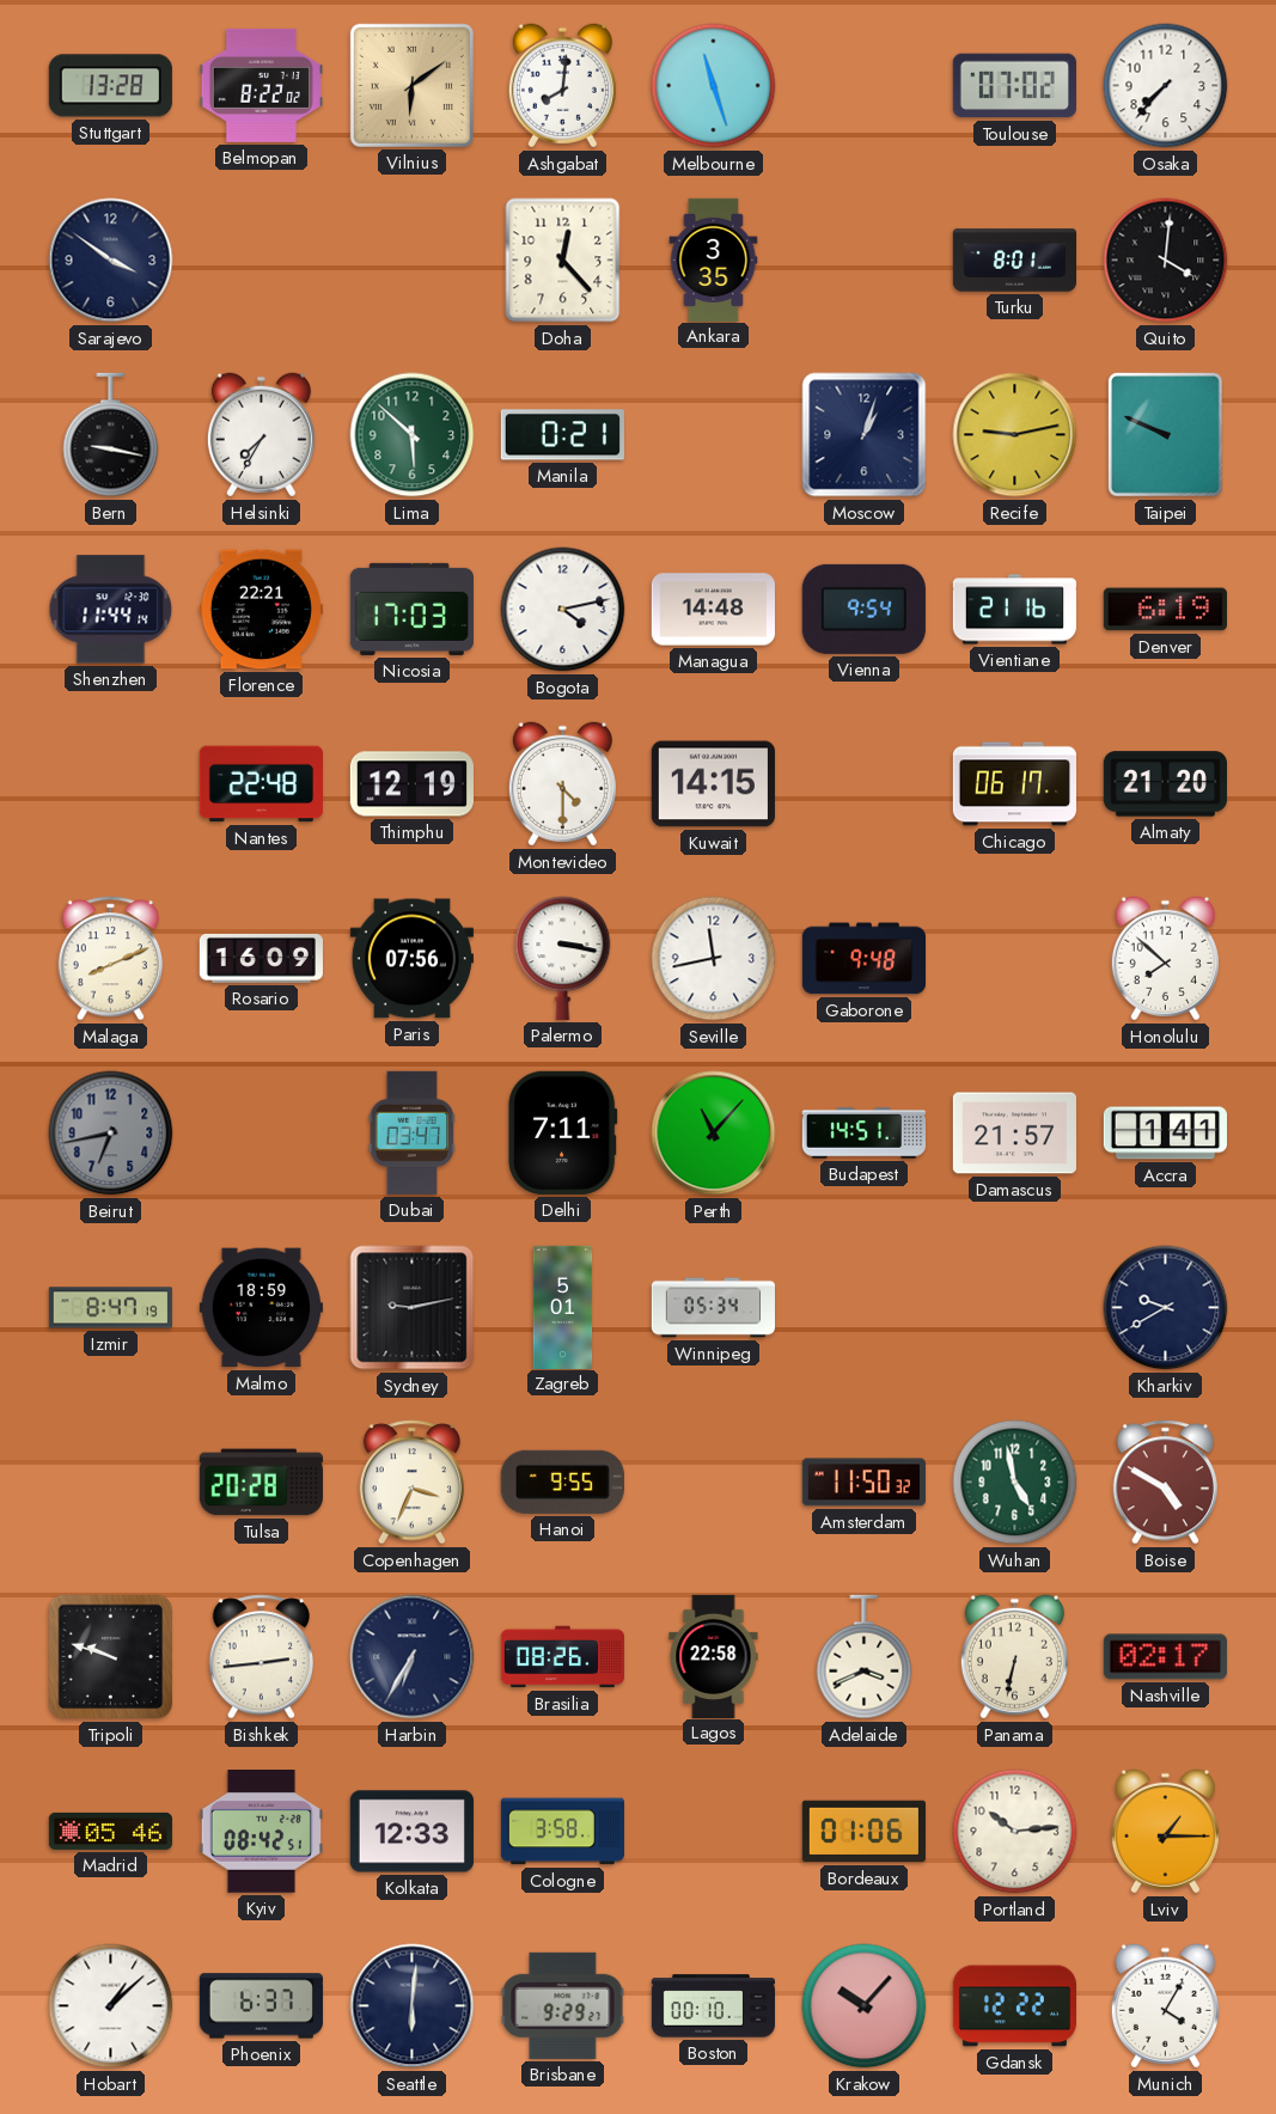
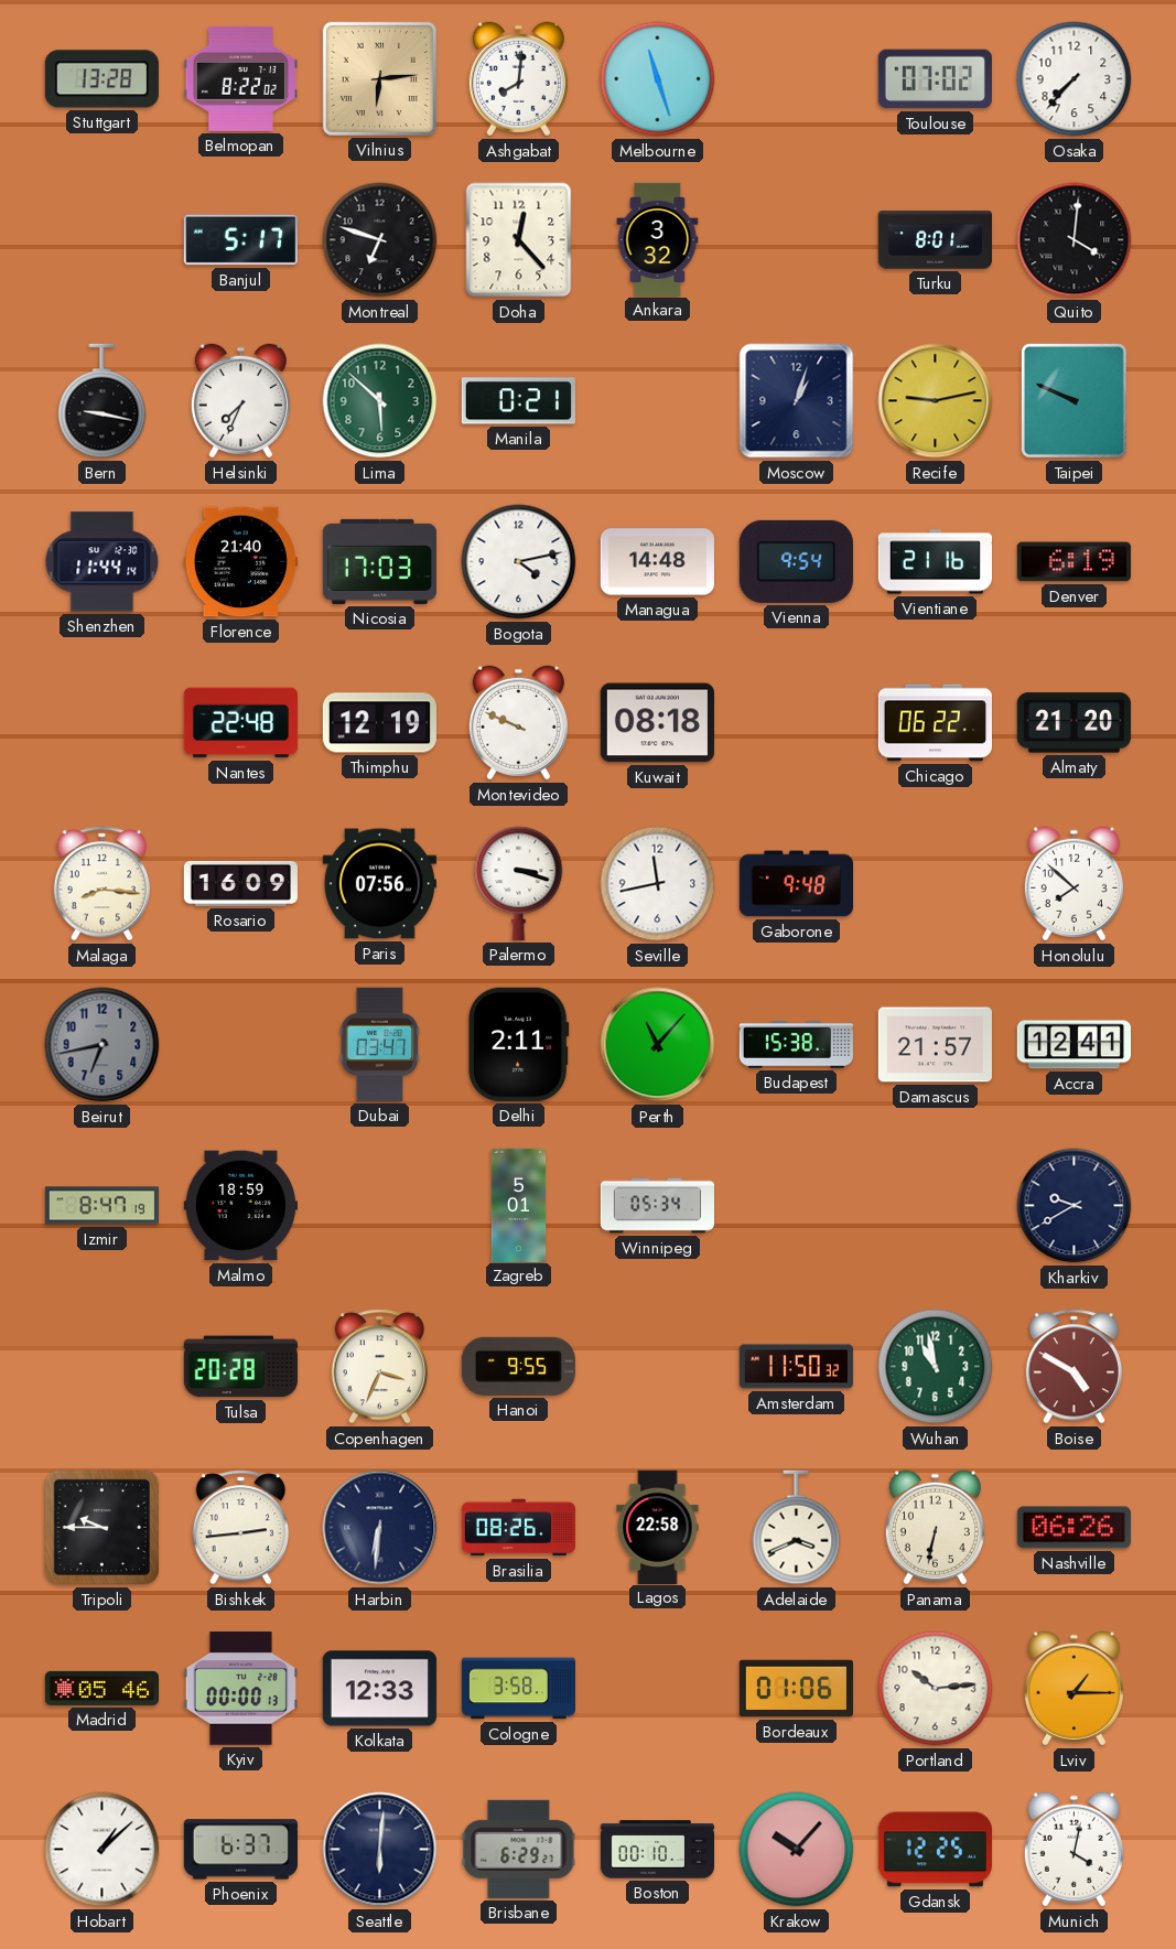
Vilnius: 6:09 -> 6:14 (379, 78)
Sarajevo: 3:51 -> none (111, 261)
Banjul: none -> 5:17 (240, 240)
Montreal: none -> 6:48 (380, 240)
Ankara: 3:35 -> 3:32 (658, 239)
Helsinki: 7:35 -> 7:34 (240, 401)
Florence: 22:21 -> 21:40 (240, 562)
Montevideo: 4:30 -> 9:49 (518, 723)
Kuwait: 14:15 -> 08:18 (657, 723)
Chicago: 06:17 -> 06:22 (935, 723)
Malaga: 8:11 -> 8:16 (101, 884)
Palermo: 3:17 -> 3:18 (519, 883)
Delhi: 7:11 -> 2:11 (519, 1044)
Budapest: 14:51 -> 15:38 (796, 1045)
Accra: 1:41 -> 12:41 (1073, 1045)
Sydney: 9:13 -> none (413, 1308)
Wuhan: 4:58 -> 10:58 (936, 1367)
Tripoli: 9:48 -> 9:45 (103, 1528)
Harbin: 6:35 -> 6:31 (380, 1528)
Nashville: 02:17 -> 06:26 (1073, 1528)
Kyiv: 08:42 -> 00:00 (240, 1689)
Brisbane: 9:29 -> 6:29 (519, 1849)
Gdansk: 12:22 -> 12:25 (935, 1850)
Munich: 4:05 -> 4:02 (1073, 1850)
